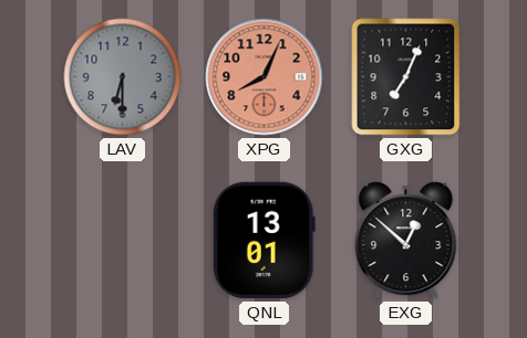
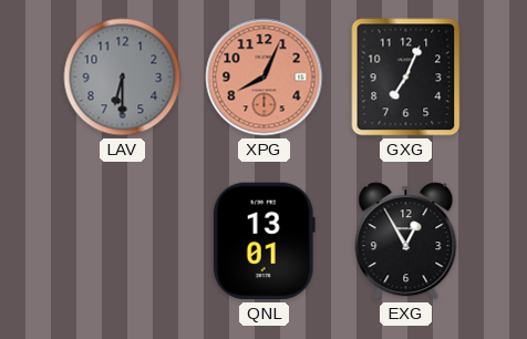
EXG: 12:52 -> 12:55 (406, 242)
